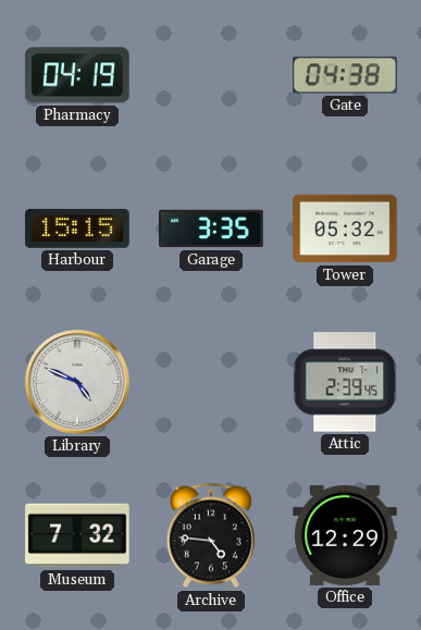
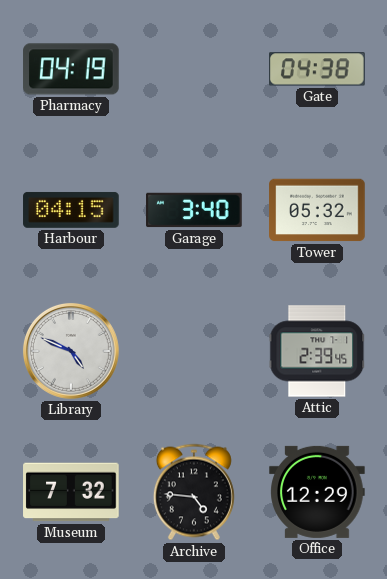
Harbour: 15:15 -> 04:15 (71, 210)
Garage: 3:35 -> 3:40 (194, 210)
